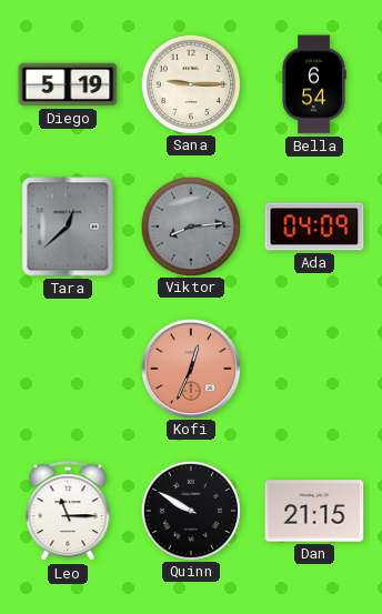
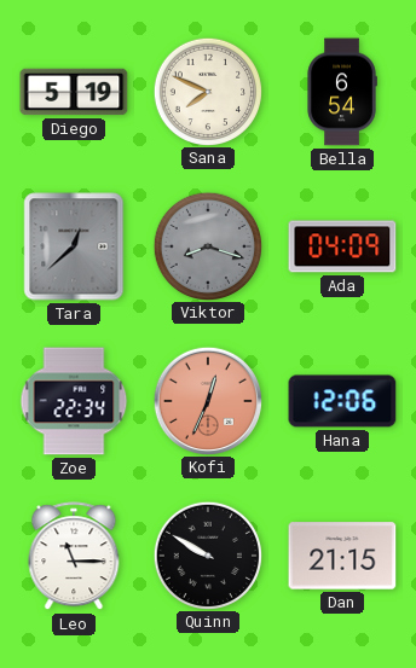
Sana: 9:15 -> 7:49 (207, 91)
Viktor: 8:14 -> 8:18 (207, 245)
Zoe: none -> 22:34 (74, 401)
Hana: none -> 12:06 (342, 401)
